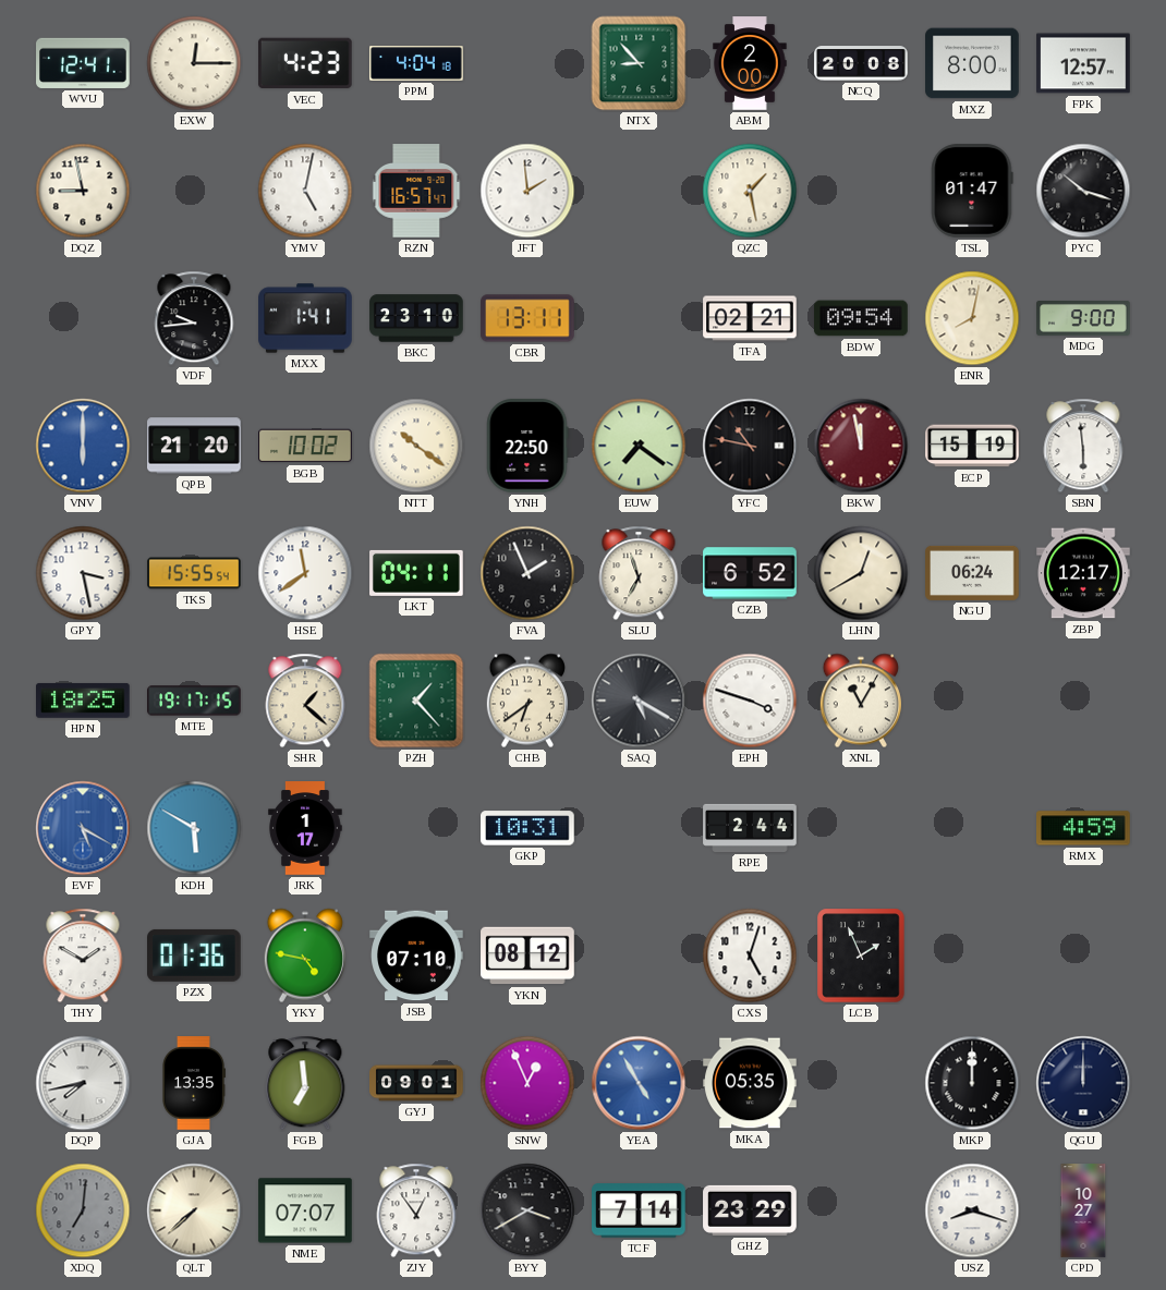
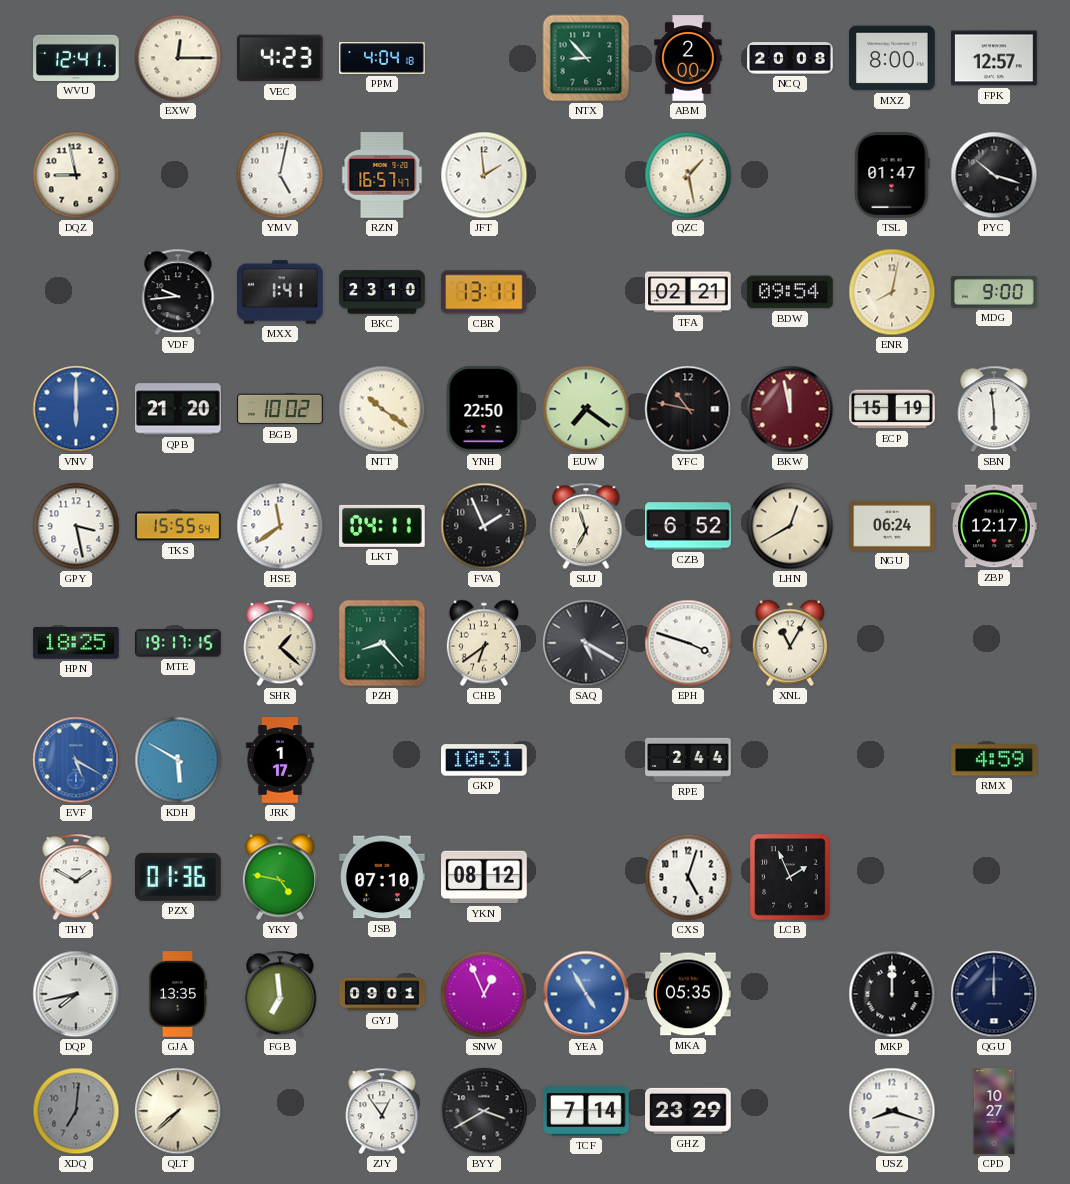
PZH: 1:23 -> 8:23 (382, 643)
NME: 07:07 -> none (305, 1210)
